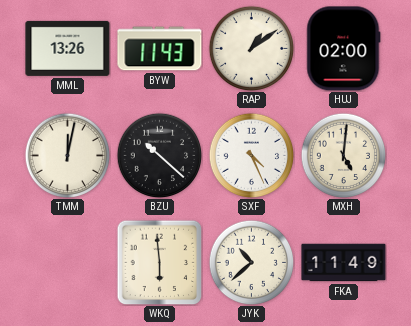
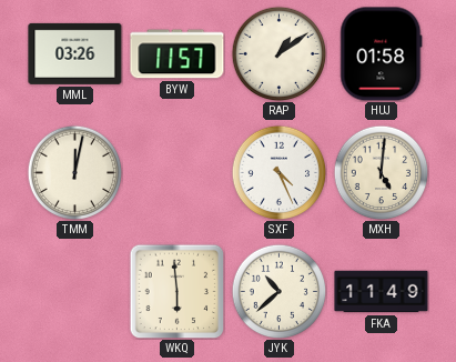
MML: 13:26 -> 03:26 (75, 53)
BYW: 11:43 -> 11:57 (178, 54)
HUJ: 02:00 -> 01:58 (382, 54)
BZU: 10:22 -> none (159, 155)
